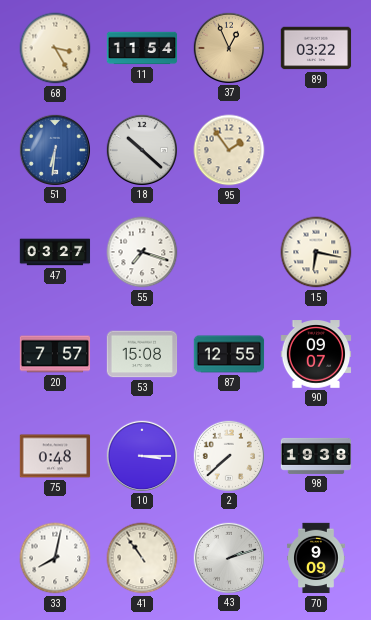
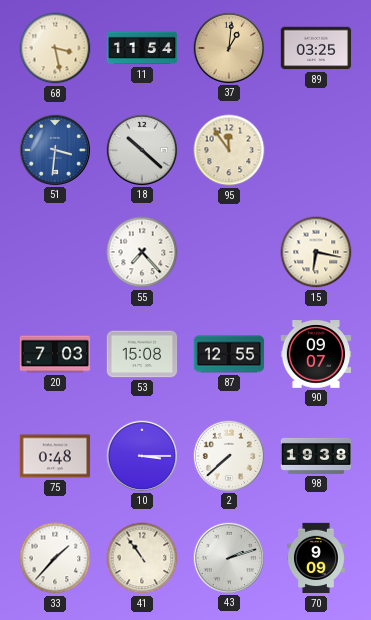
68: 3:25 -> 3:28 (55, 48)
37: 12:56 -> 1:01 (228, 47)
89: 03:22 -> 03:25 (316, 48)
51: 6:31 -> 3:31 (54, 149)
95: 1:54 -> 11:54 (229, 150)
47: 03:27 -> none (55, 252)
55: 7:18 -> 7:23 (142, 252)
20: 7:57 -> 7:03 (55, 354)
33: 8:02 -> 1:37 (55, 558)
